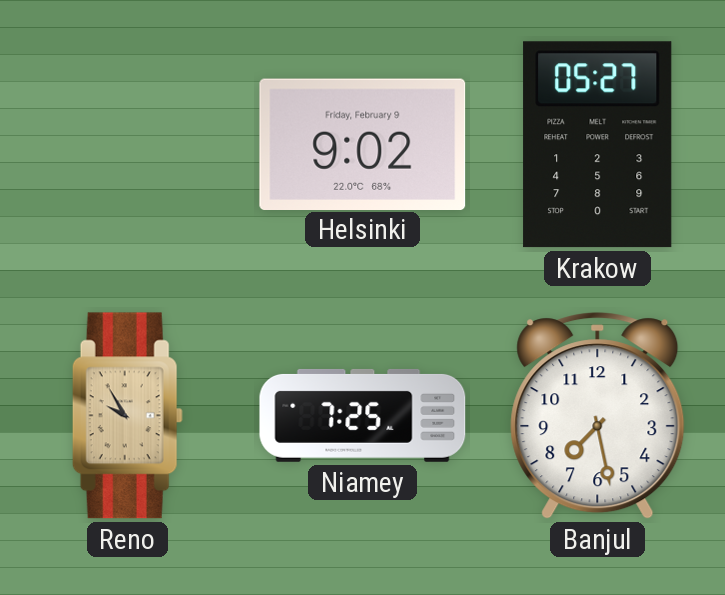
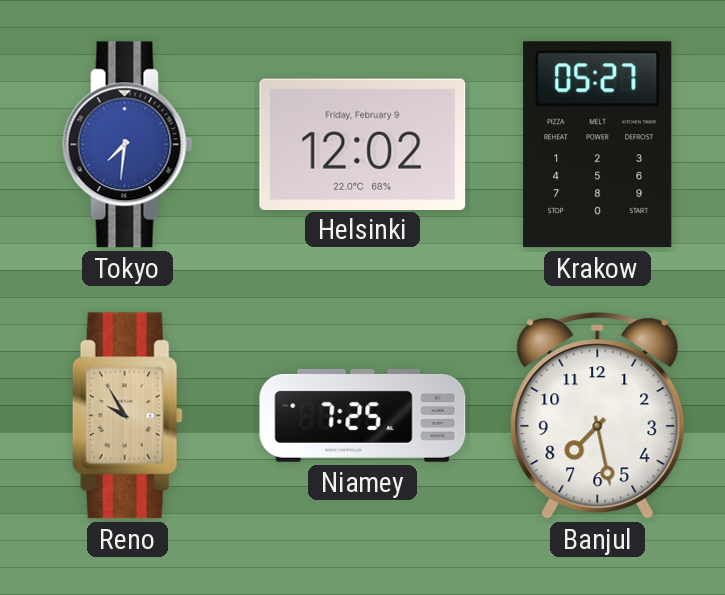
Tokyo: none -> 7:31 (128, 145)
Helsinki: 9:02 -> 12:02 (363, 144)
